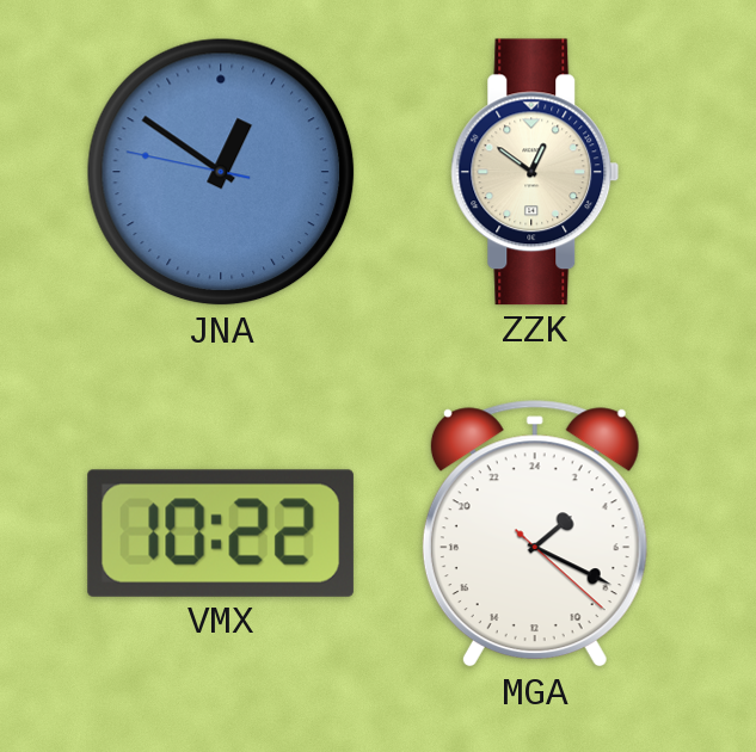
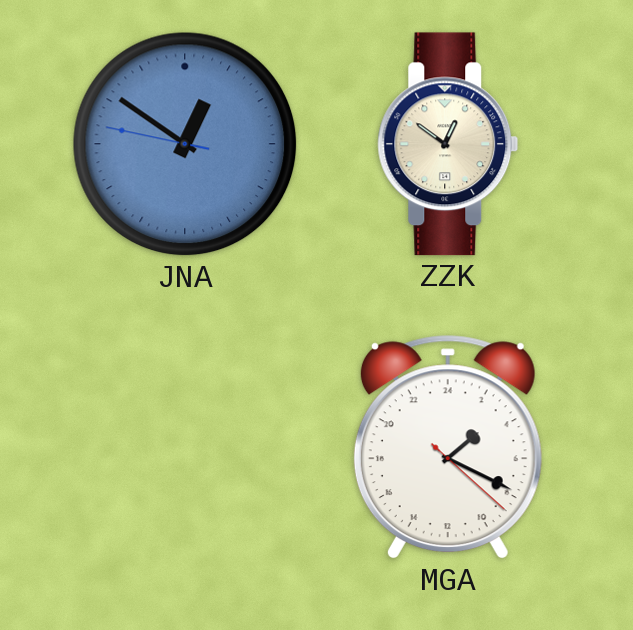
VMX: 10:22 -> none (221, 534)
